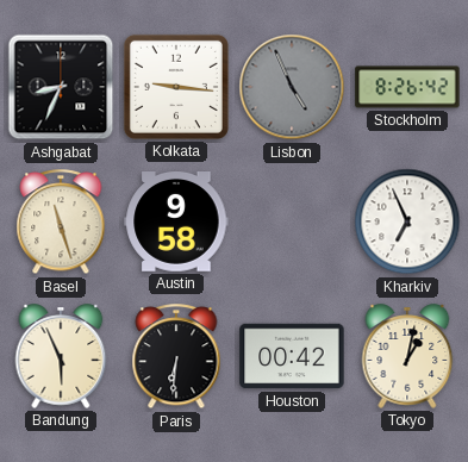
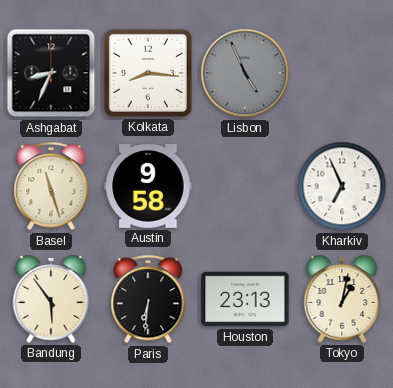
Kolkata: 9:16 -> 8:16 (148, 73)
Stockholm: 8:26 -> none (407, 87)
Bandung: 5:56 -> 5:54 (51, 299)
Houston: 00:42 -> 23:13 (245, 299)
